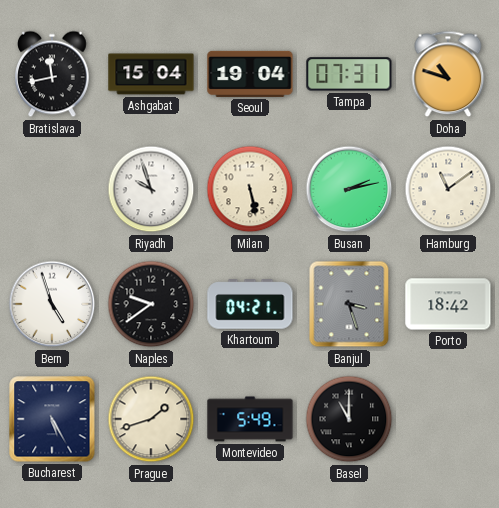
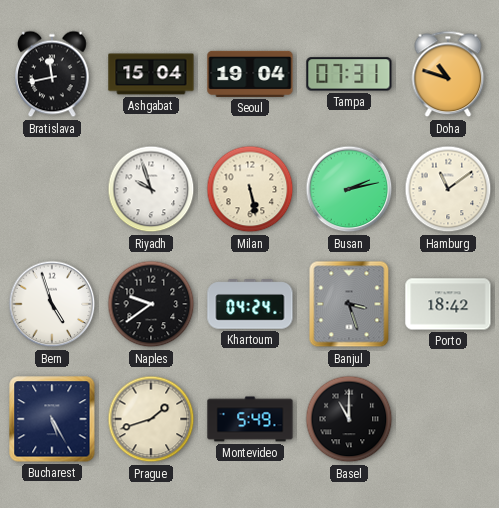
Khartoum: 04:21 -> 04:24 (250, 304)
